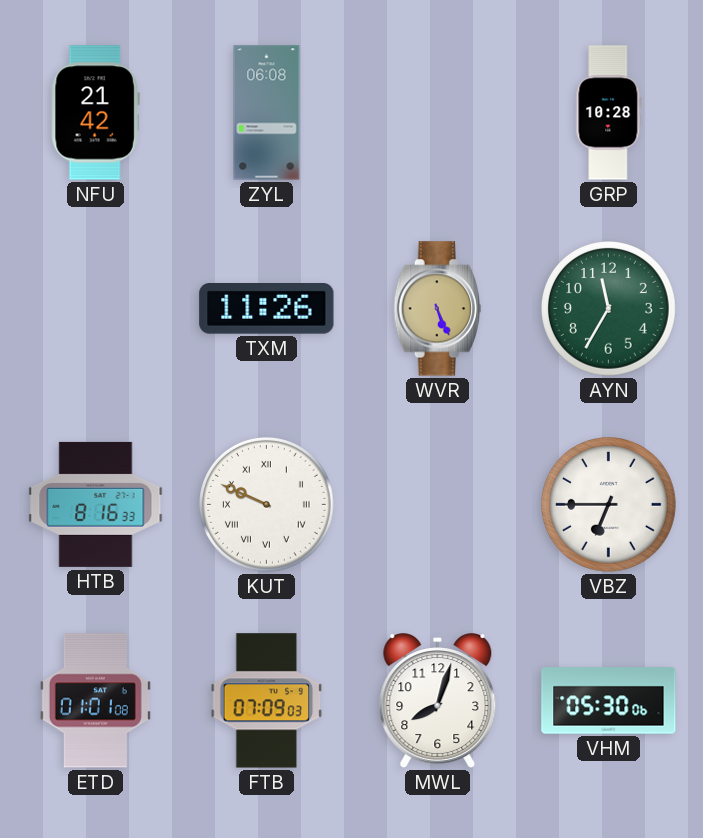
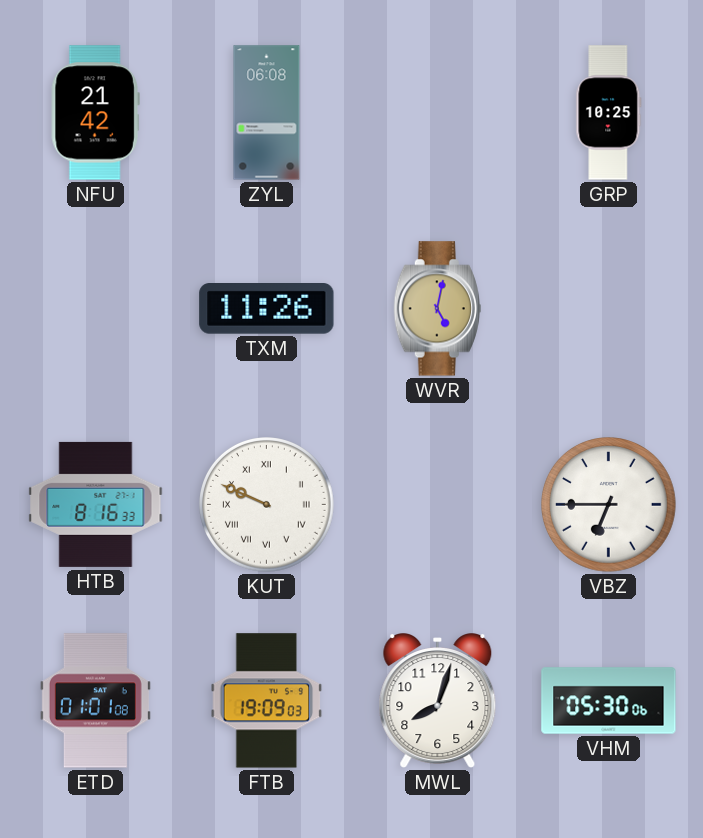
GRP: 10:28 -> 10:25 (609, 113)
WVR: 5:26 -> 5:02 (437, 309)
AYN: 11:35 -> none (609, 309)
FTB: 07:09 -> 19:09 (267, 701)
